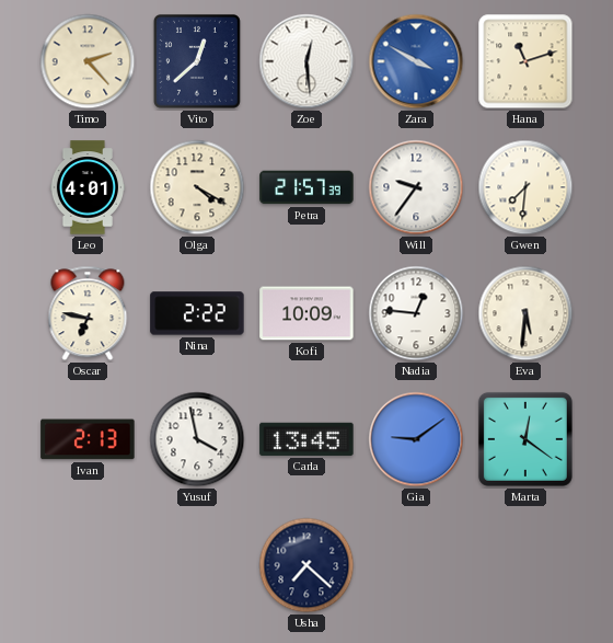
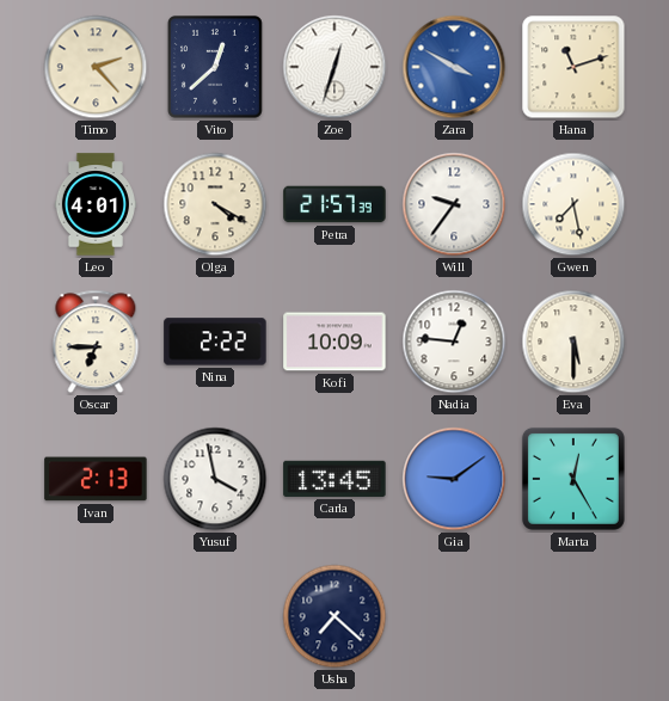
Zoe: 12:29 -> 12:33 (334, 67)
Gwen: 7:31 -> 7:28 (573, 204)
Oscar: 6:47 -> 6:45 (96, 342)
Eva: 5:31 -> 5:30 (573, 342)
Marta: 12:21 -> 12:25 (573, 479)
